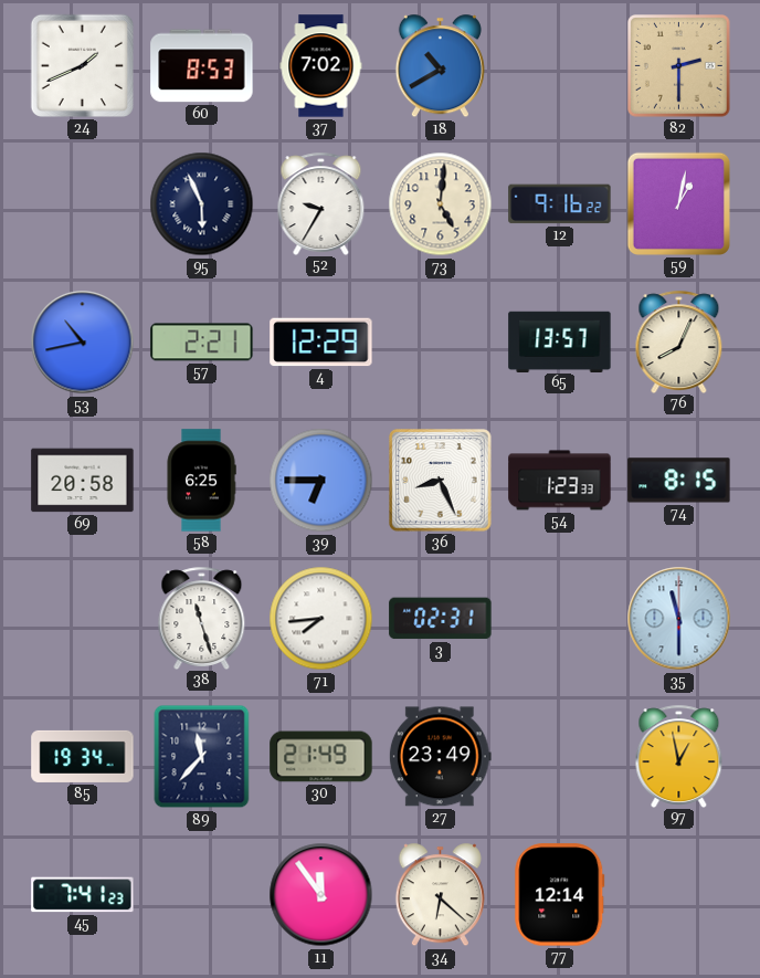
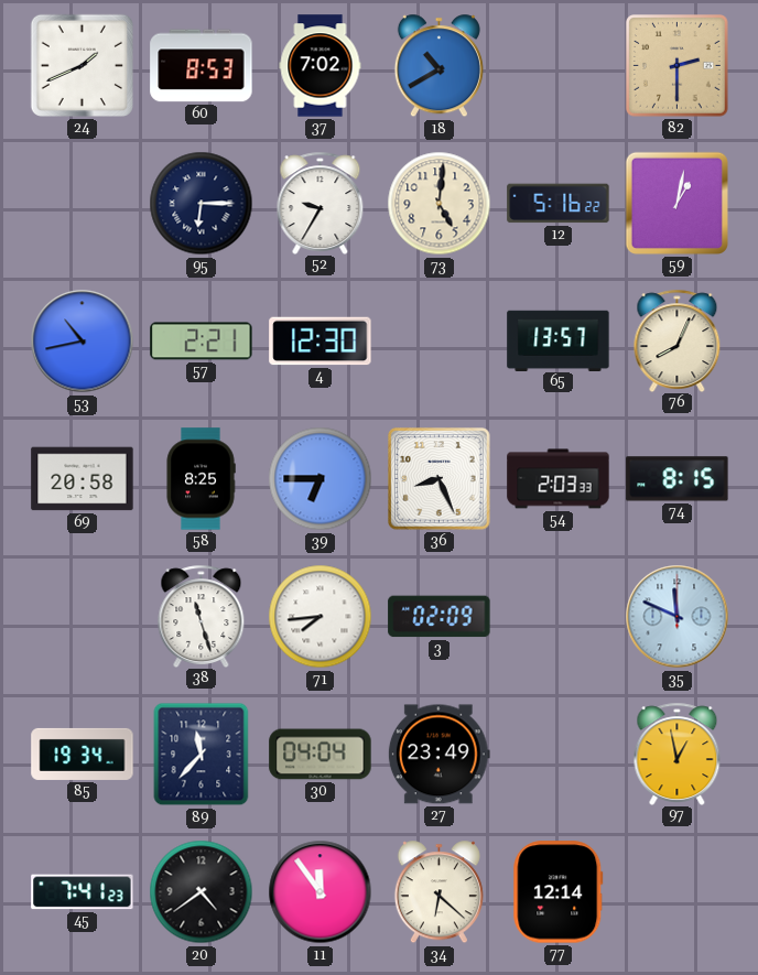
95: 5:56 -> 6:15 (202, 204)
12: 9:16 -> 5:16 (559, 204)
4: 12:29 -> 12:30 (321, 342)
58: 6:25 -> 8:25 (201, 479)
54: 1:23 -> 2:03 (559, 479)
3: 02:31 -> 02:09 (440, 617)
35: 11:30 -> 11:49 (678, 617)
30: 21:49 -> 04:04 (321, 755)
20: none -> 4:39 (202, 892)
